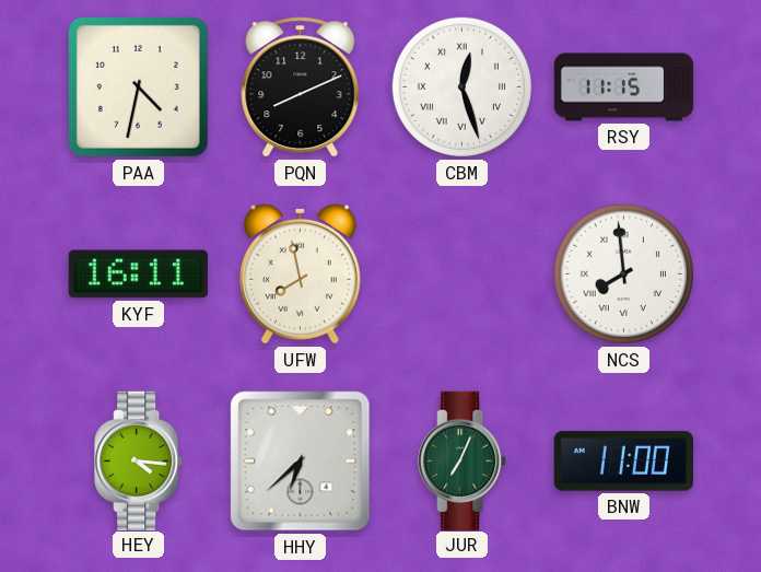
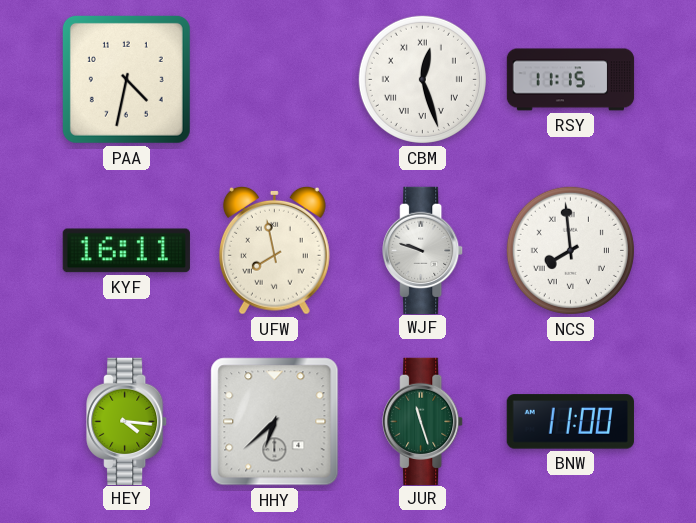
PQN: 8:11 -> none (301, 87)
WJF: none -> 9:48 (423, 250)
JUR: 7:04 -> 11:27 (423, 421)
